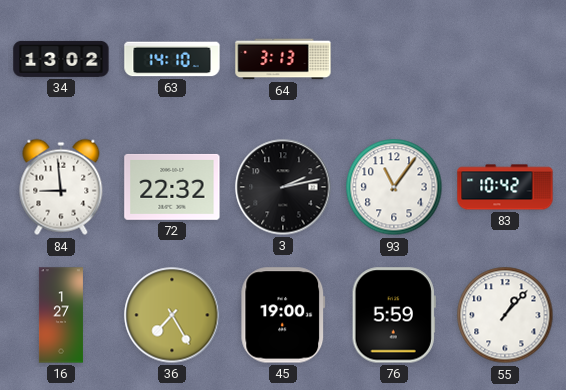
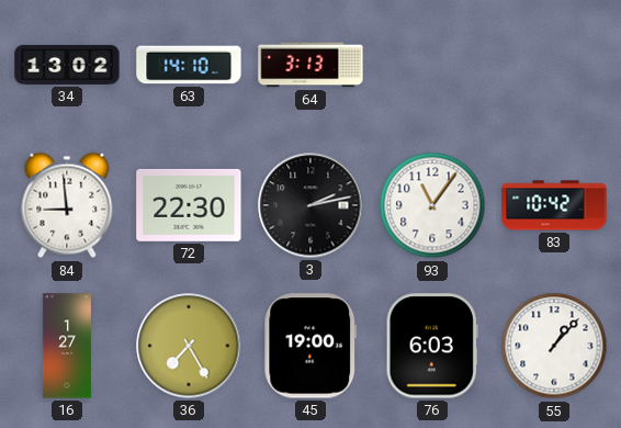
72: 22:32 -> 22:30 (189, 205)
76: 5:59 -> 6:03 (432, 346)
